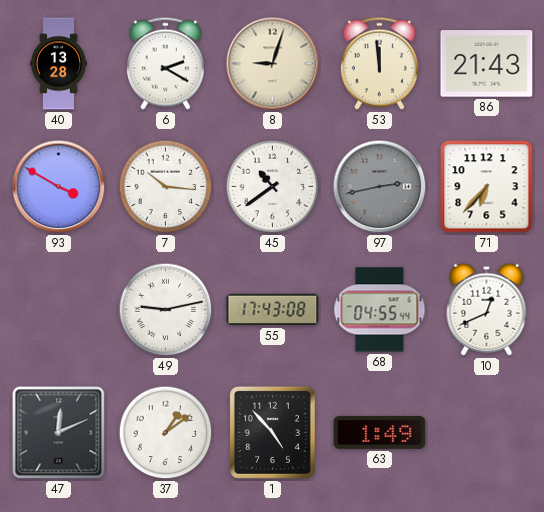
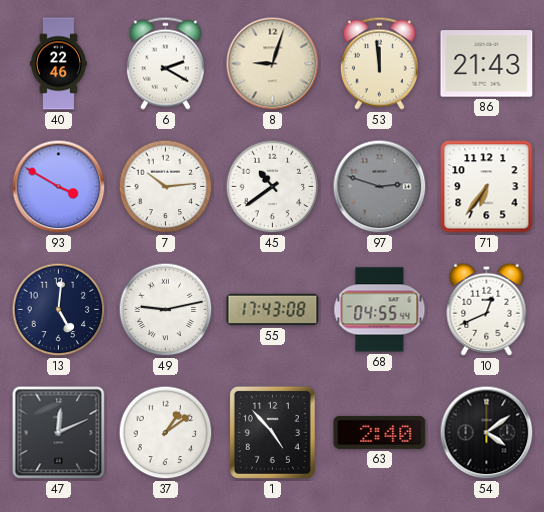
40: 13:28 -> 22:46 (58, 64)
7: 10:16 -> 10:14 (166, 187)
97: 2:43 -> 2:48 (380, 187)
71: 6:37 -> 6:36 (487, 187)
13: none -> 5:01 (59, 310)
63: 1:49 -> 2:40 (380, 432)
54: none -> 4:09 (487, 433)
